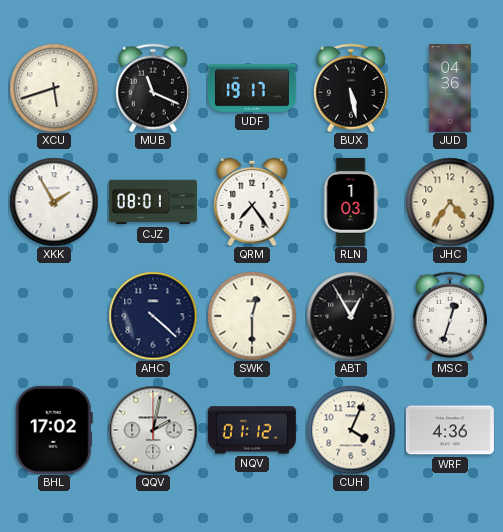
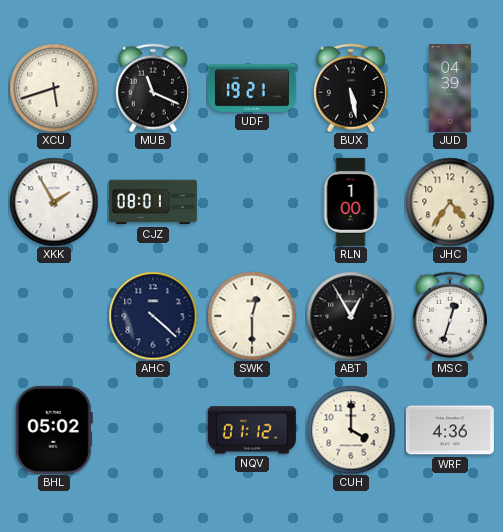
UDF: 19:17 -> 19:21 (252, 88)
JUD: 04:36 -> 04:39 (450, 88)
QRM: 7:24 -> none (252, 202)
RLN: 1:03 -> 1:00 (351, 202)
BHL: 17:02 -> 05:02 (54, 430)
QQV: 2:02 -> none (153, 430)
CUH: 4:04 -> 4:00 (351, 430)
